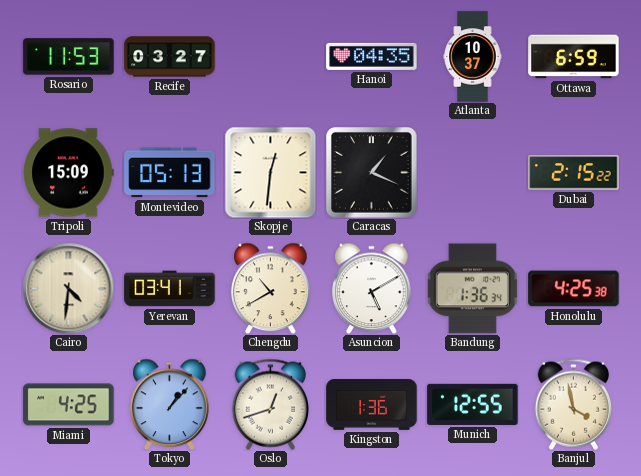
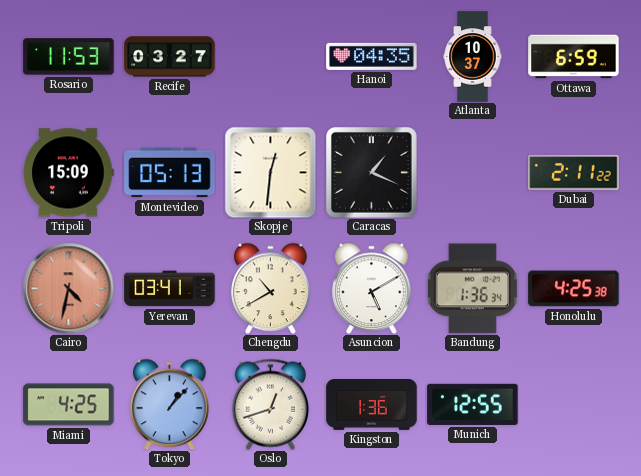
Dubai: 2:15 -> 2:11 (574, 173)
Cairo: 4:31 -> 4:32 (68, 288)
Cairo dial: cream -> salmon (68, 288)
Banjul: 3:58 -> none (573, 404)
